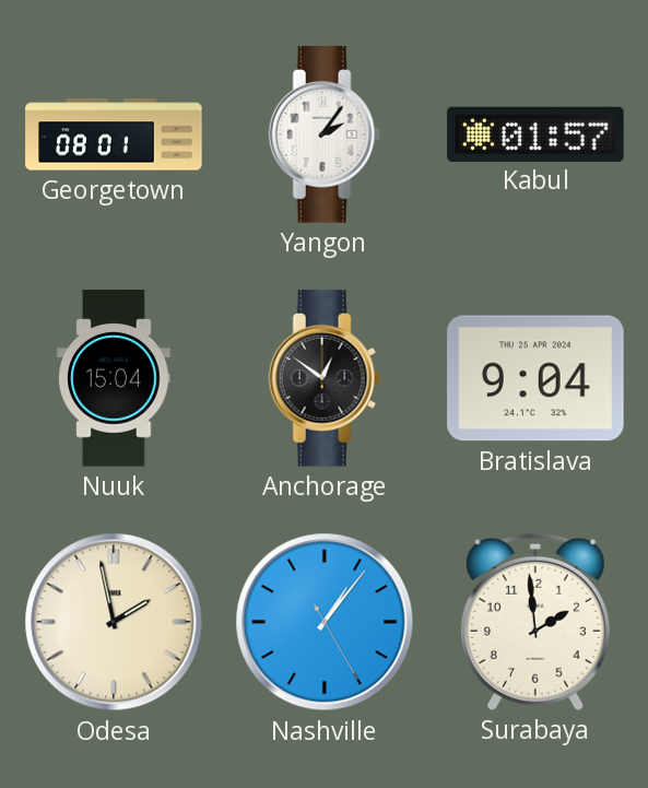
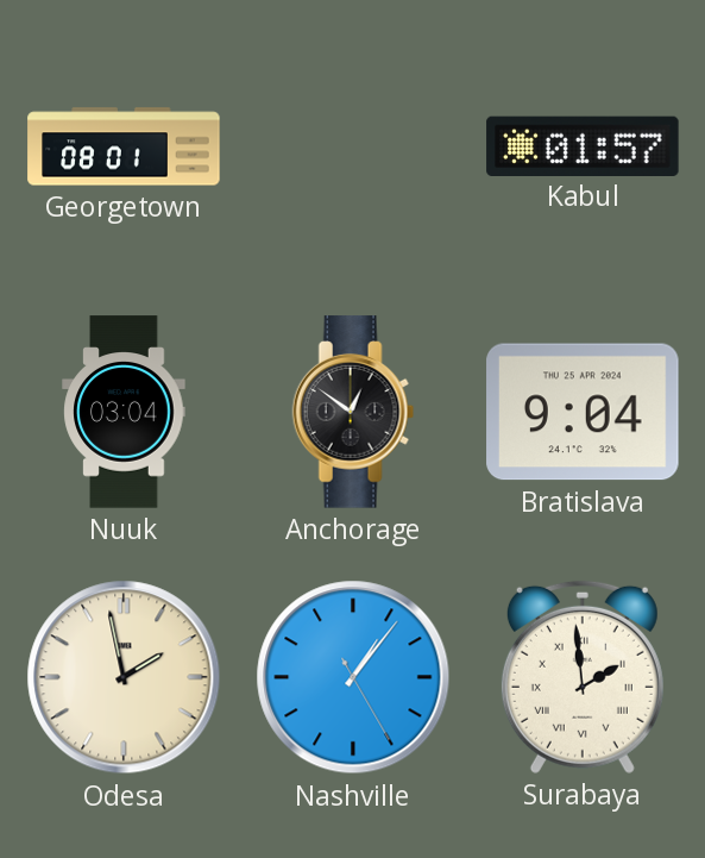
Yangon: 2:06 -> none (325, 134)
Nuuk: 15:04 -> 03:04 (124, 412)
Surabaya numerals: Arabic -> Roman (583, 677)
